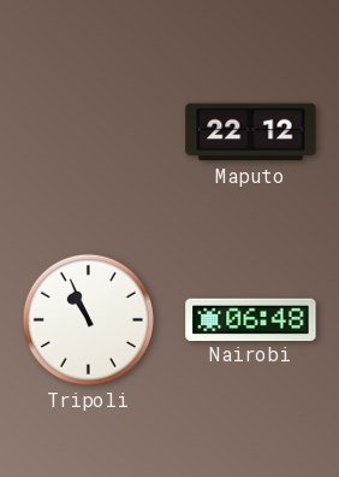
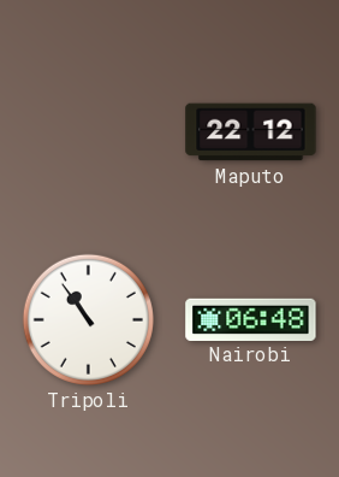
Tripoli: 10:56 -> 10:54 (88, 319)
